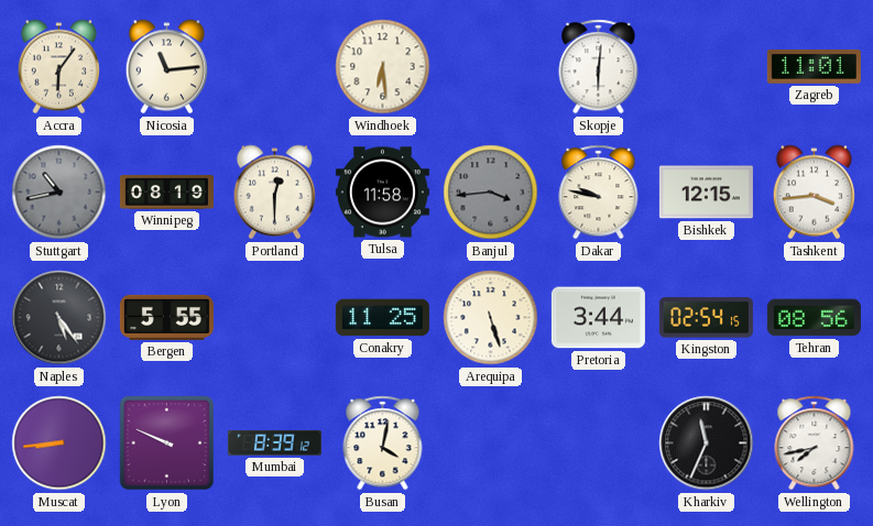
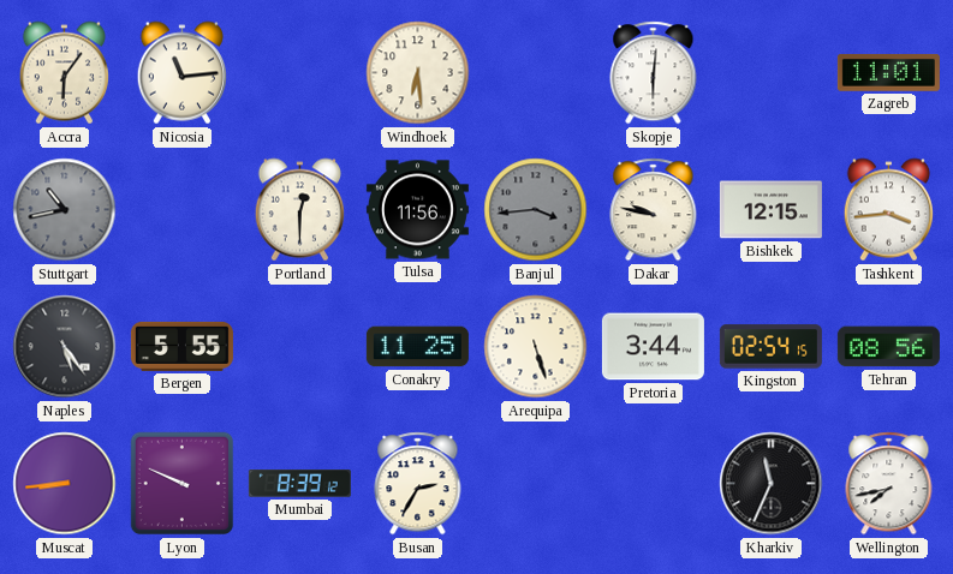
Winnipeg: 08:19 -> none (166, 193)
Tulsa: 11:58 -> 11:56 (417, 210)
Busan: 4:02 -> 2:35 (418, 484)
